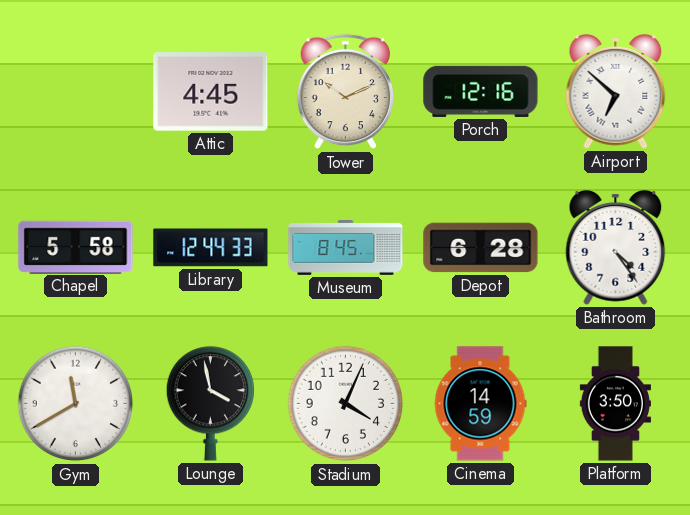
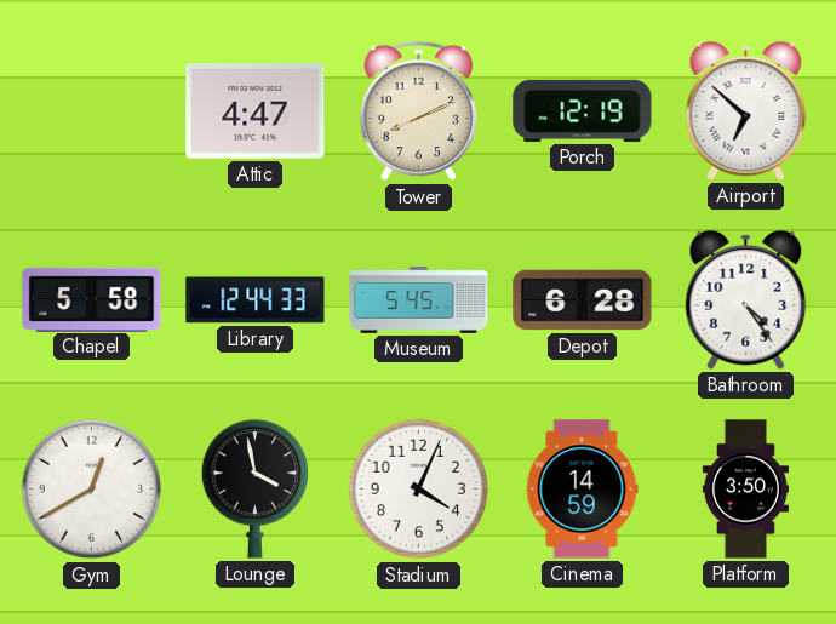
Attic: 4:45 -> 4:47 (256, 111)
Tower: 10:11 -> 8:11 (419, 111)
Porch: 12:16 -> 12:19 (583, 110)
Museum: 8:45 -> 5:45 (419, 300)
Gym: 11:40 -> 12:40 (92, 490)
